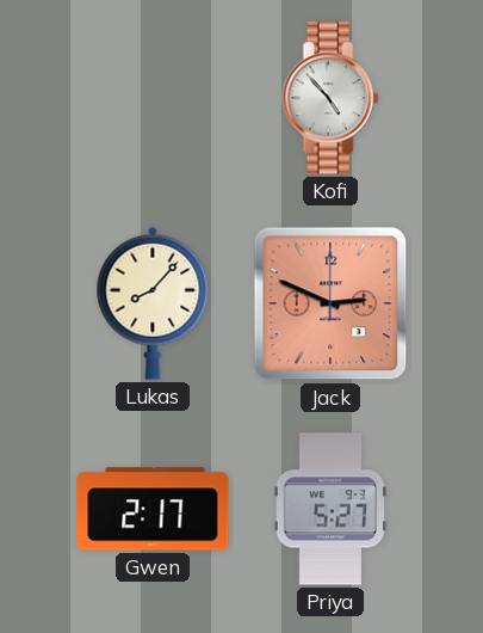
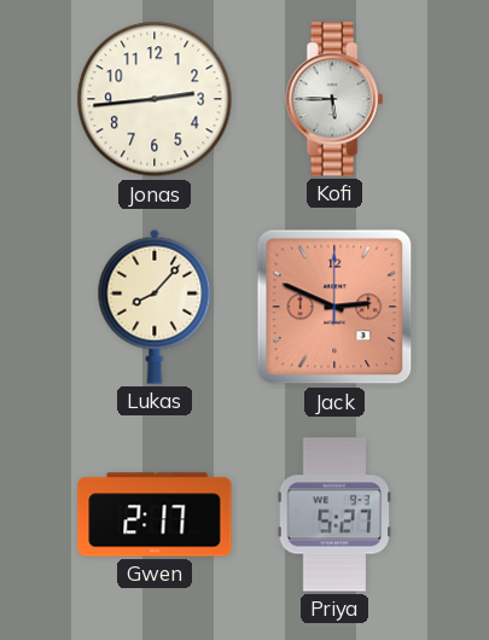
Jonas: none -> 2:44 (155, 99)
Kofi: 4:53 -> 5:45 (334, 99)
